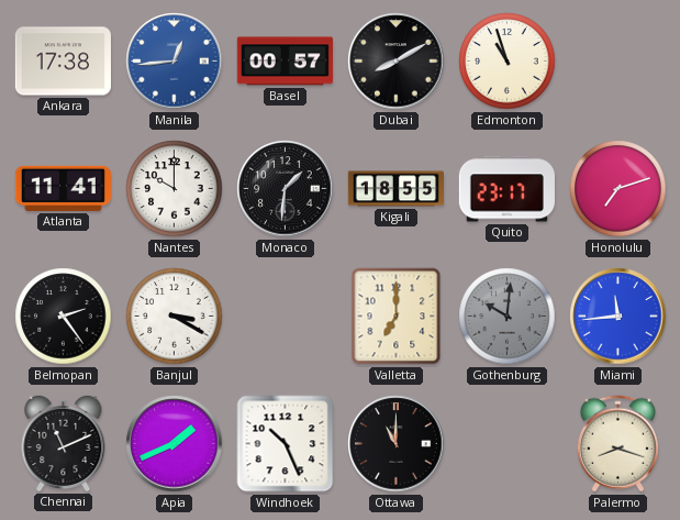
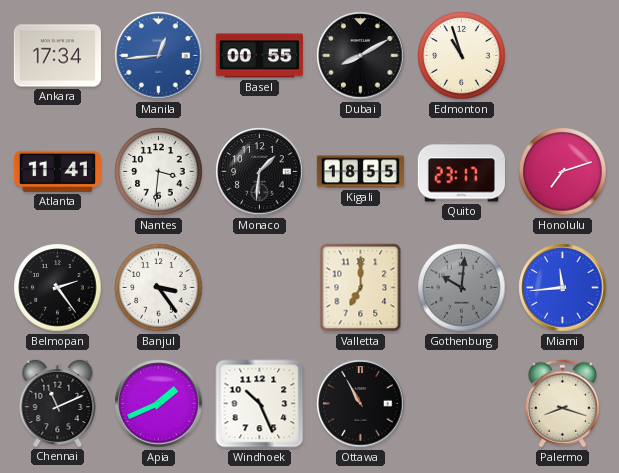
Ankara: 17:38 -> 17:34 (57, 56)
Basel: 00:57 -> 00:55 (259, 56)
Nantes: 10:00 -> 3:31 (159, 172)
Banjul: 3:20 -> 3:24 (159, 288)
Ottawa: 11:00 -> 10:55 (361, 404)
